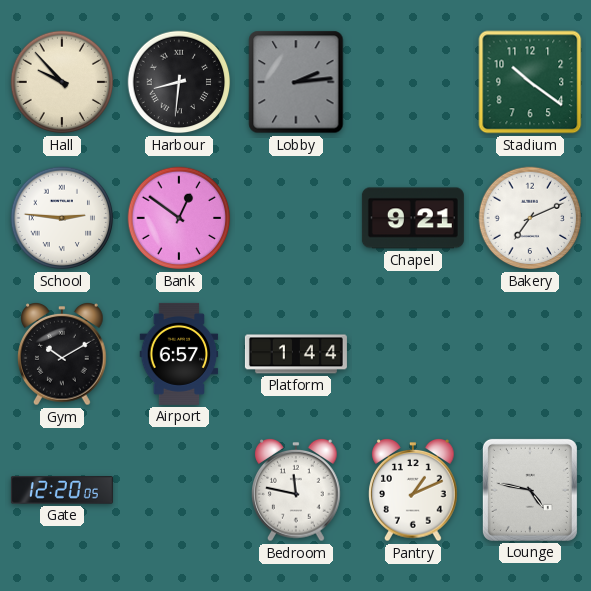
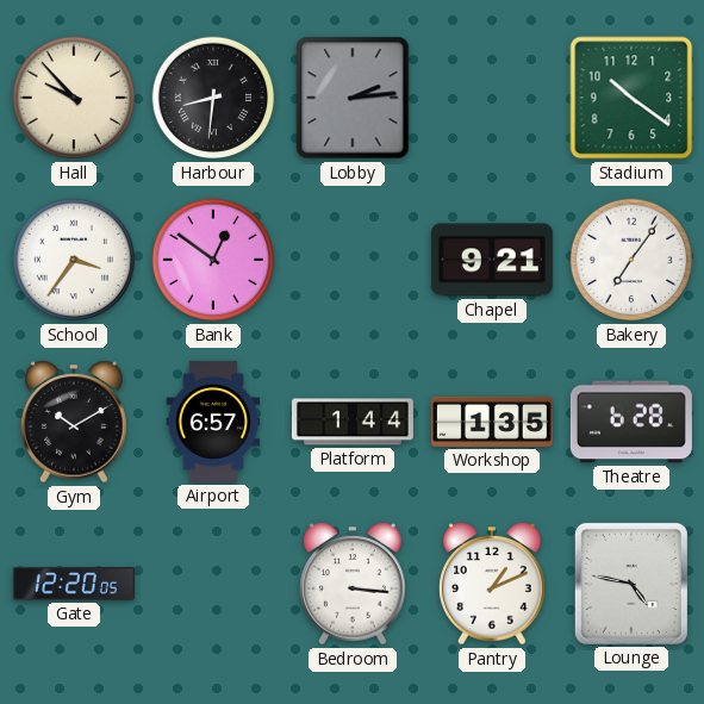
School: 2:46 -> 3:36 (74, 260)
Bakery: 7:11 -> 7:06 (631, 260)
Workshop: none -> 1:35 (492, 422)
Theatre: none -> 6:28 (631, 422)
Bedroom: 11:47 -> 3:16 (353, 585)
